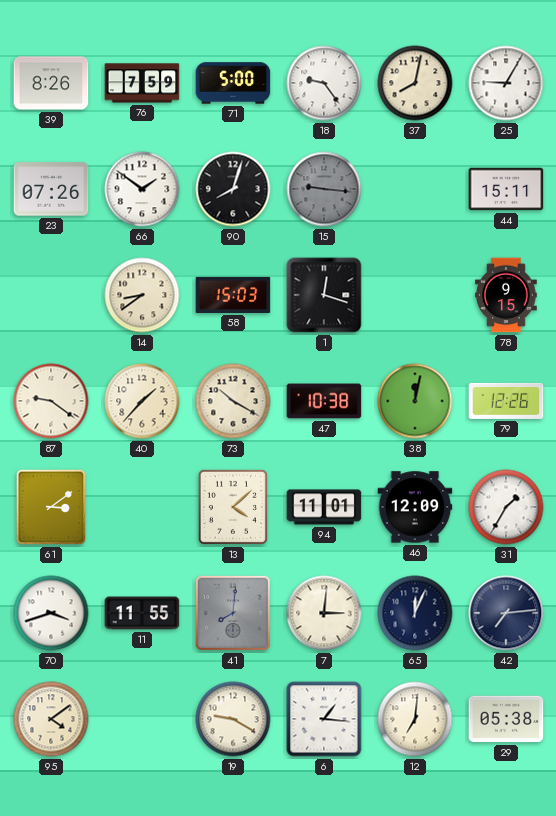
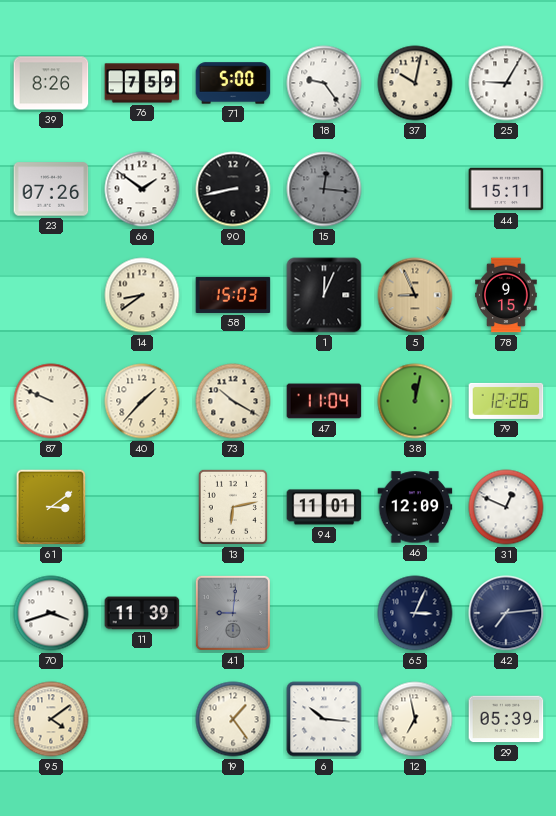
37: 8:02 -> 10:02 (415, 83)
90: 8:03 -> 8:43 (233, 189)
15: 9:16 -> 12:16 (324, 189)
1: 12:18 -> 12:04 (324, 295)
5: none -> 8:56 (415, 295)
87: 9:21 -> 9:49 (51, 401)
47: 10:38 -> 11:04 (324, 401)
13: 4:08 -> 6:13 (233, 507)
31: 1:35 -> 12:49 (506, 507)
11: 11:55 -> 11:39 (142, 613)
41: 8:01 -> 9:01 (233, 613)
7: 3:01 -> none (324, 613)
65: 12:04 -> 3:04 (415, 613)
19: 9:20 -> 1:24 (233, 719)
6: 1:16 -> 10:16 (324, 719)
12: 7:01 -> 6:58 (415, 719)
29: 05:38 -> 05:39 (506, 719)
